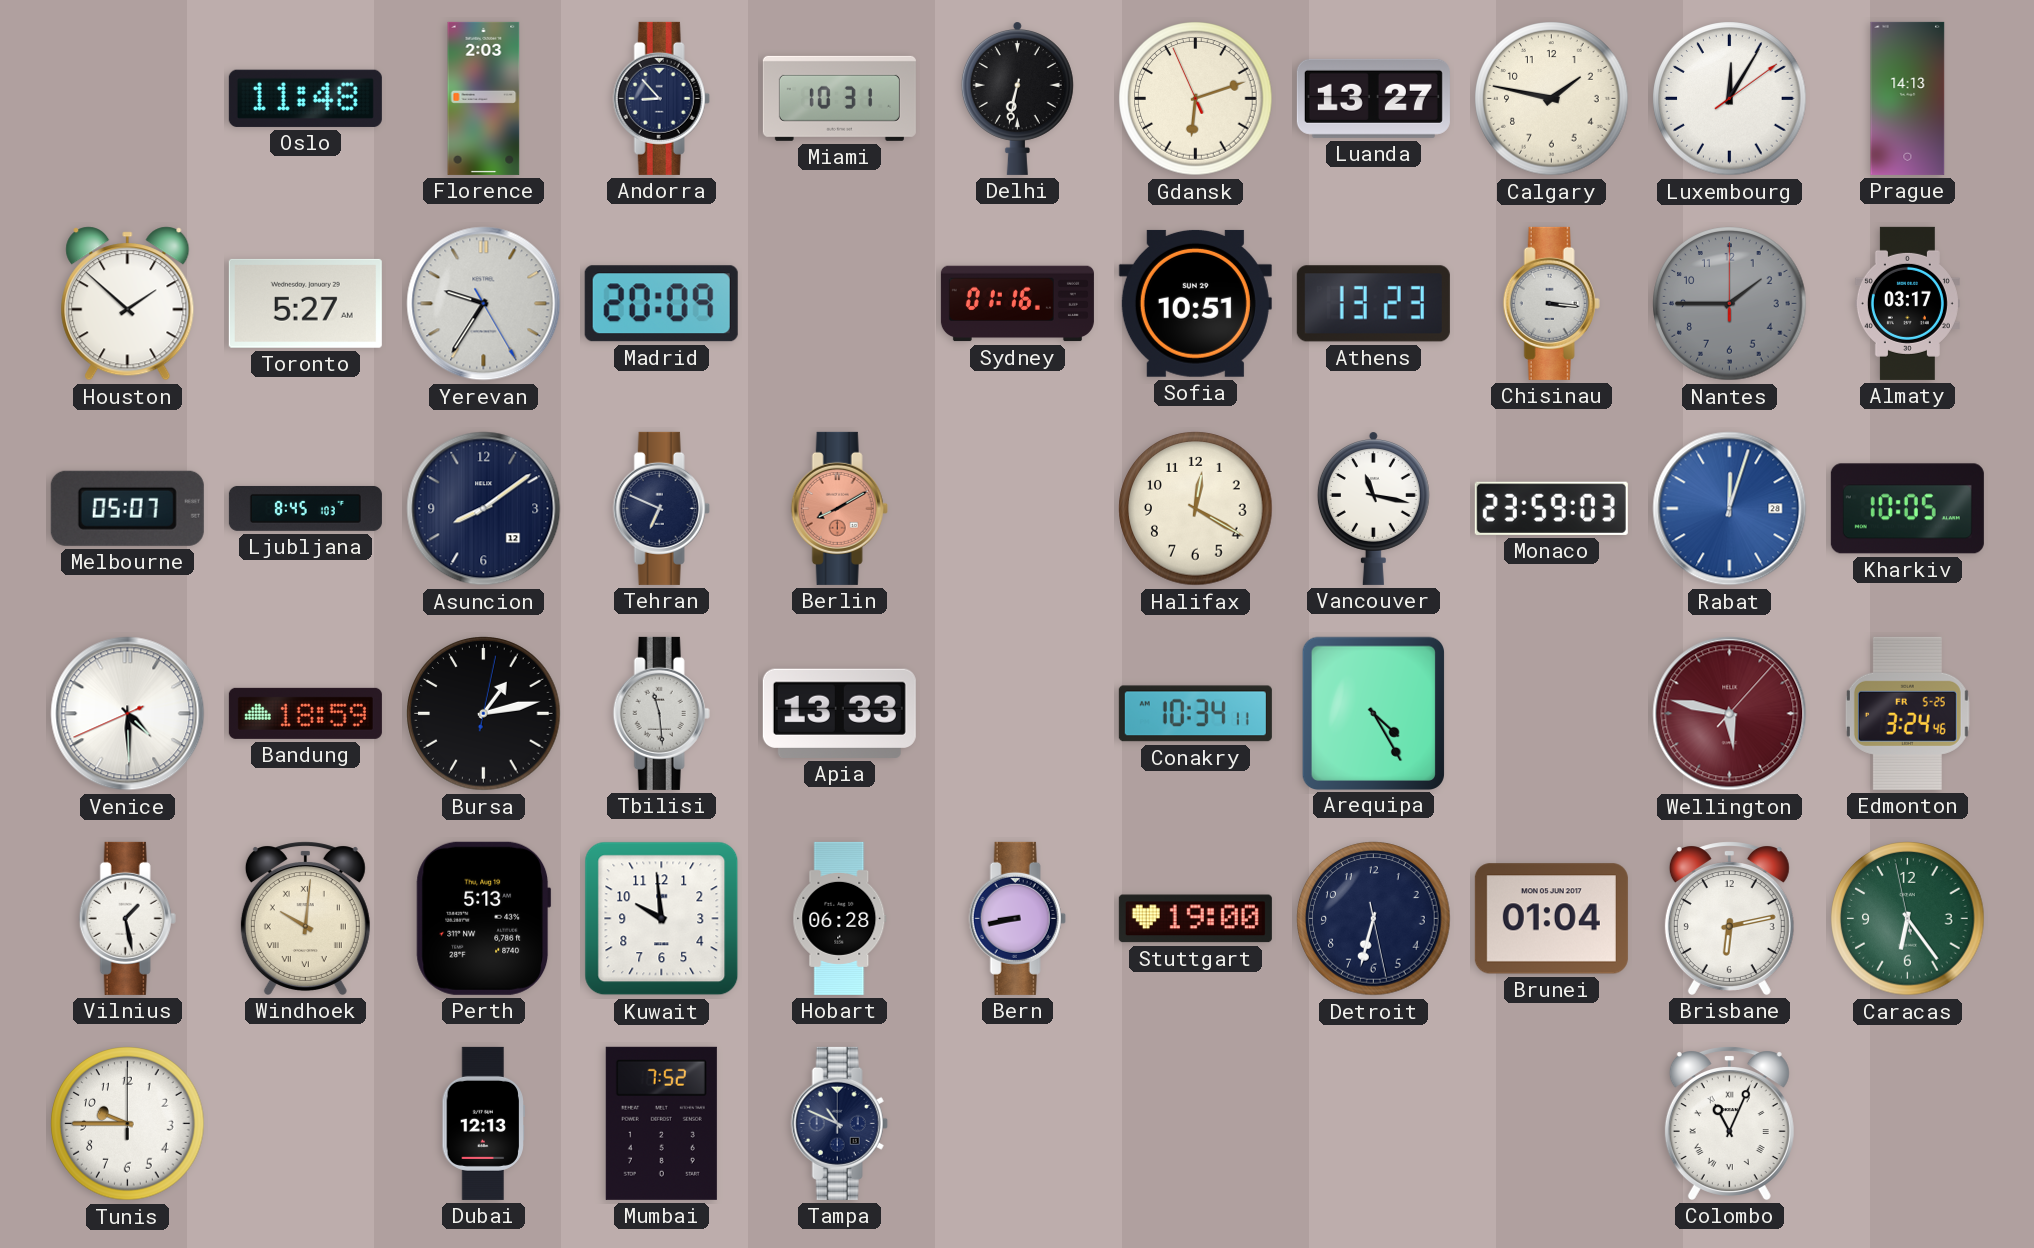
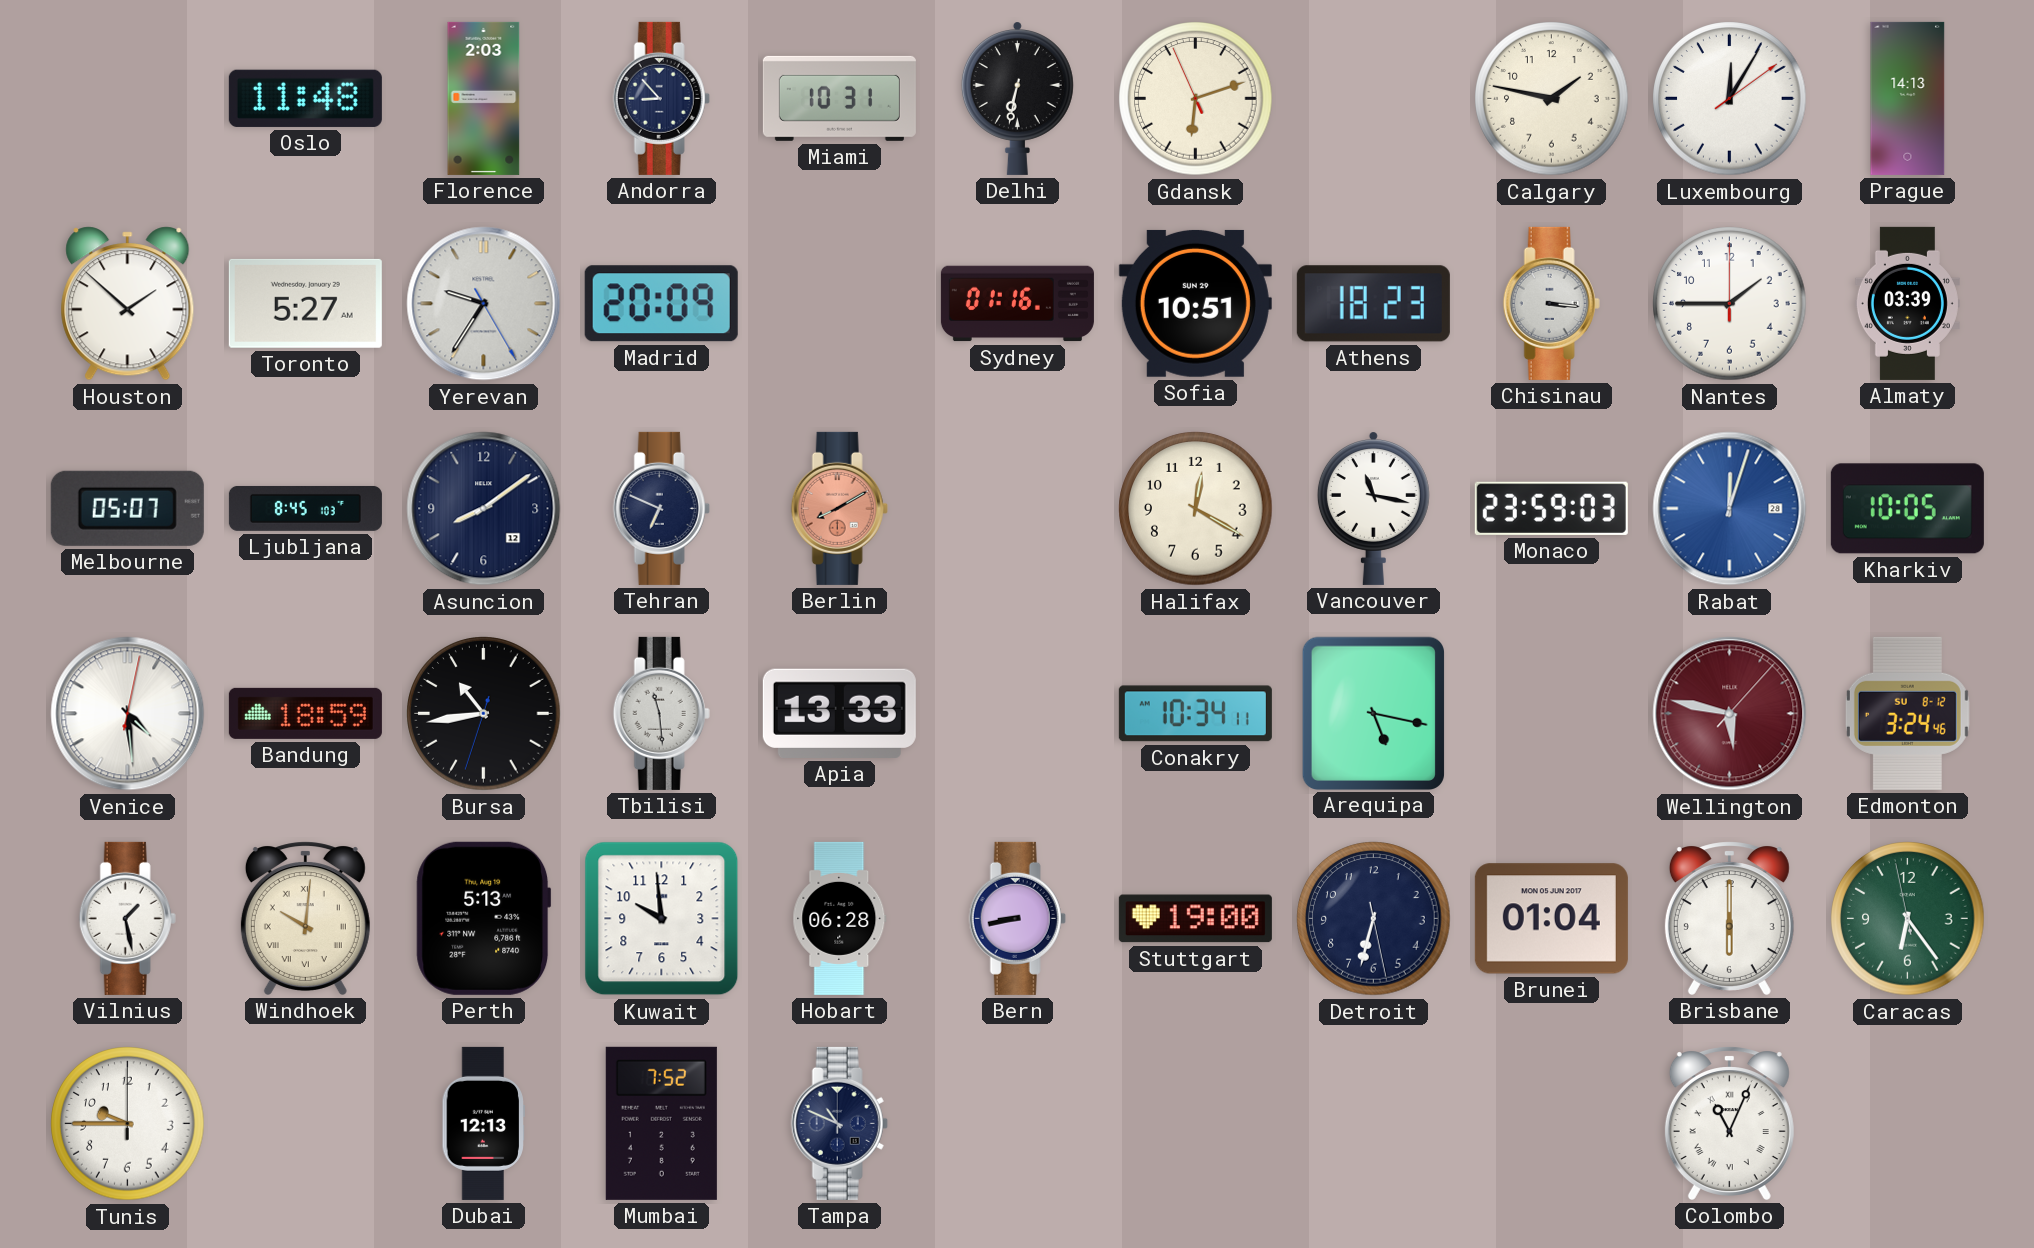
Luanda: 13:27 -> none (1373, 98)
Athens: 13:23 -> 18:23 (1373, 304)
Nantes dial: grey -> white (1730, 304)
Almaty: 03:17 -> 03:39 (1907, 303)
Venice: 4:29:41 -> 4:29:02 (128, 714)
Bursa: 1:13 -> 10:43 (484, 714)
Arequipa: 4:25 -> 5:17 (1373, 713)
Edmonton date: FR 5-25 -> SU 8-12 (1907, 713)
Brisbane: 6:13 -> 6:00 (1729, 918)
